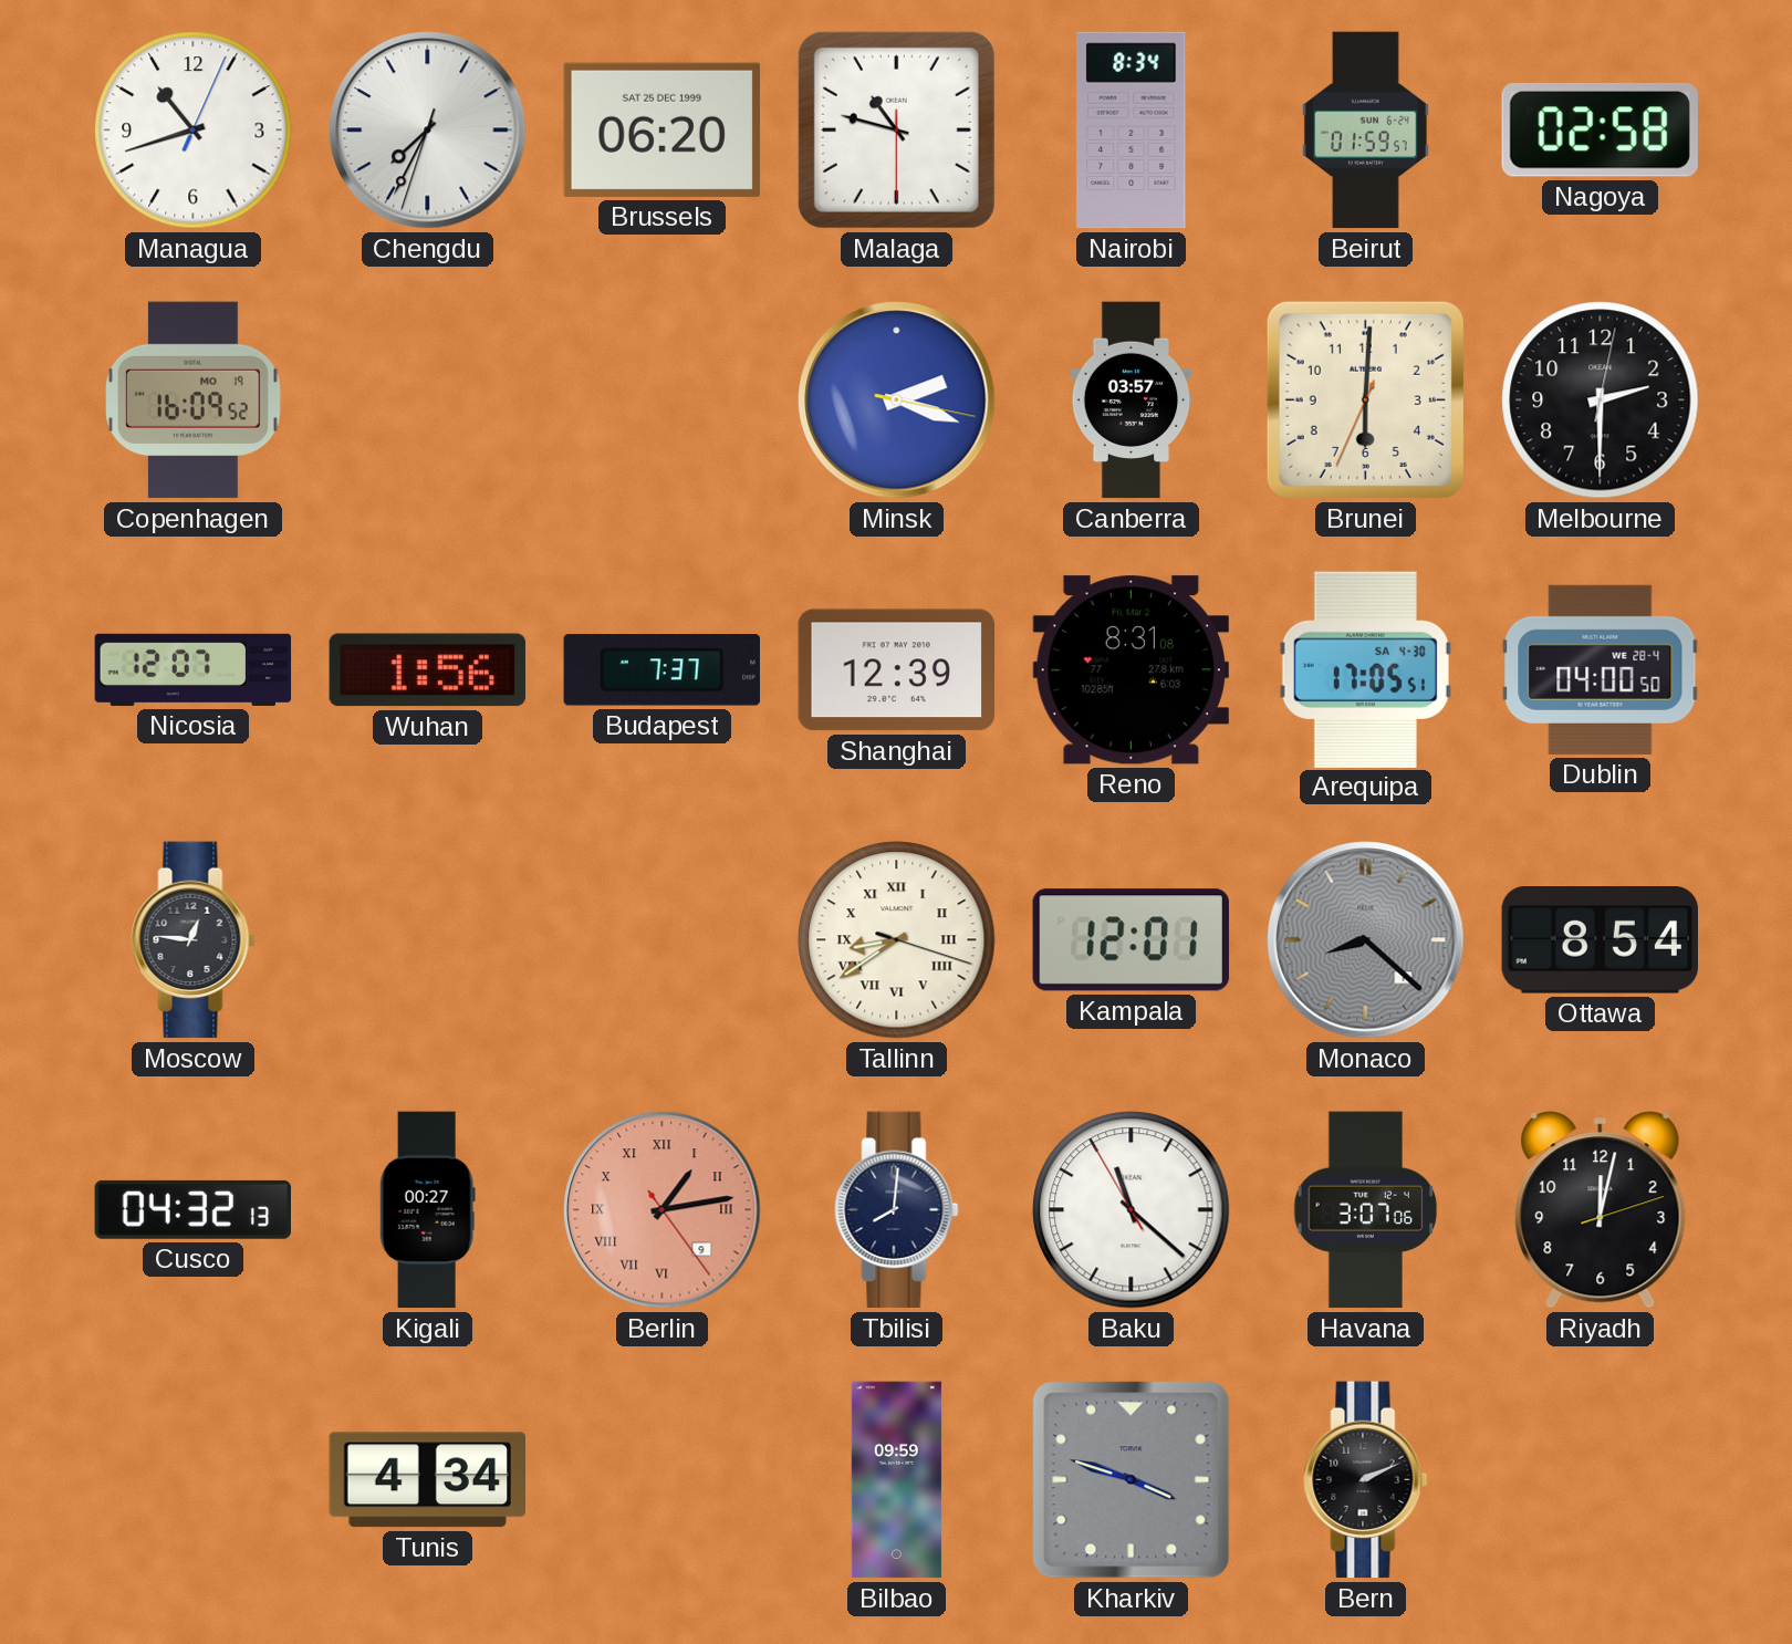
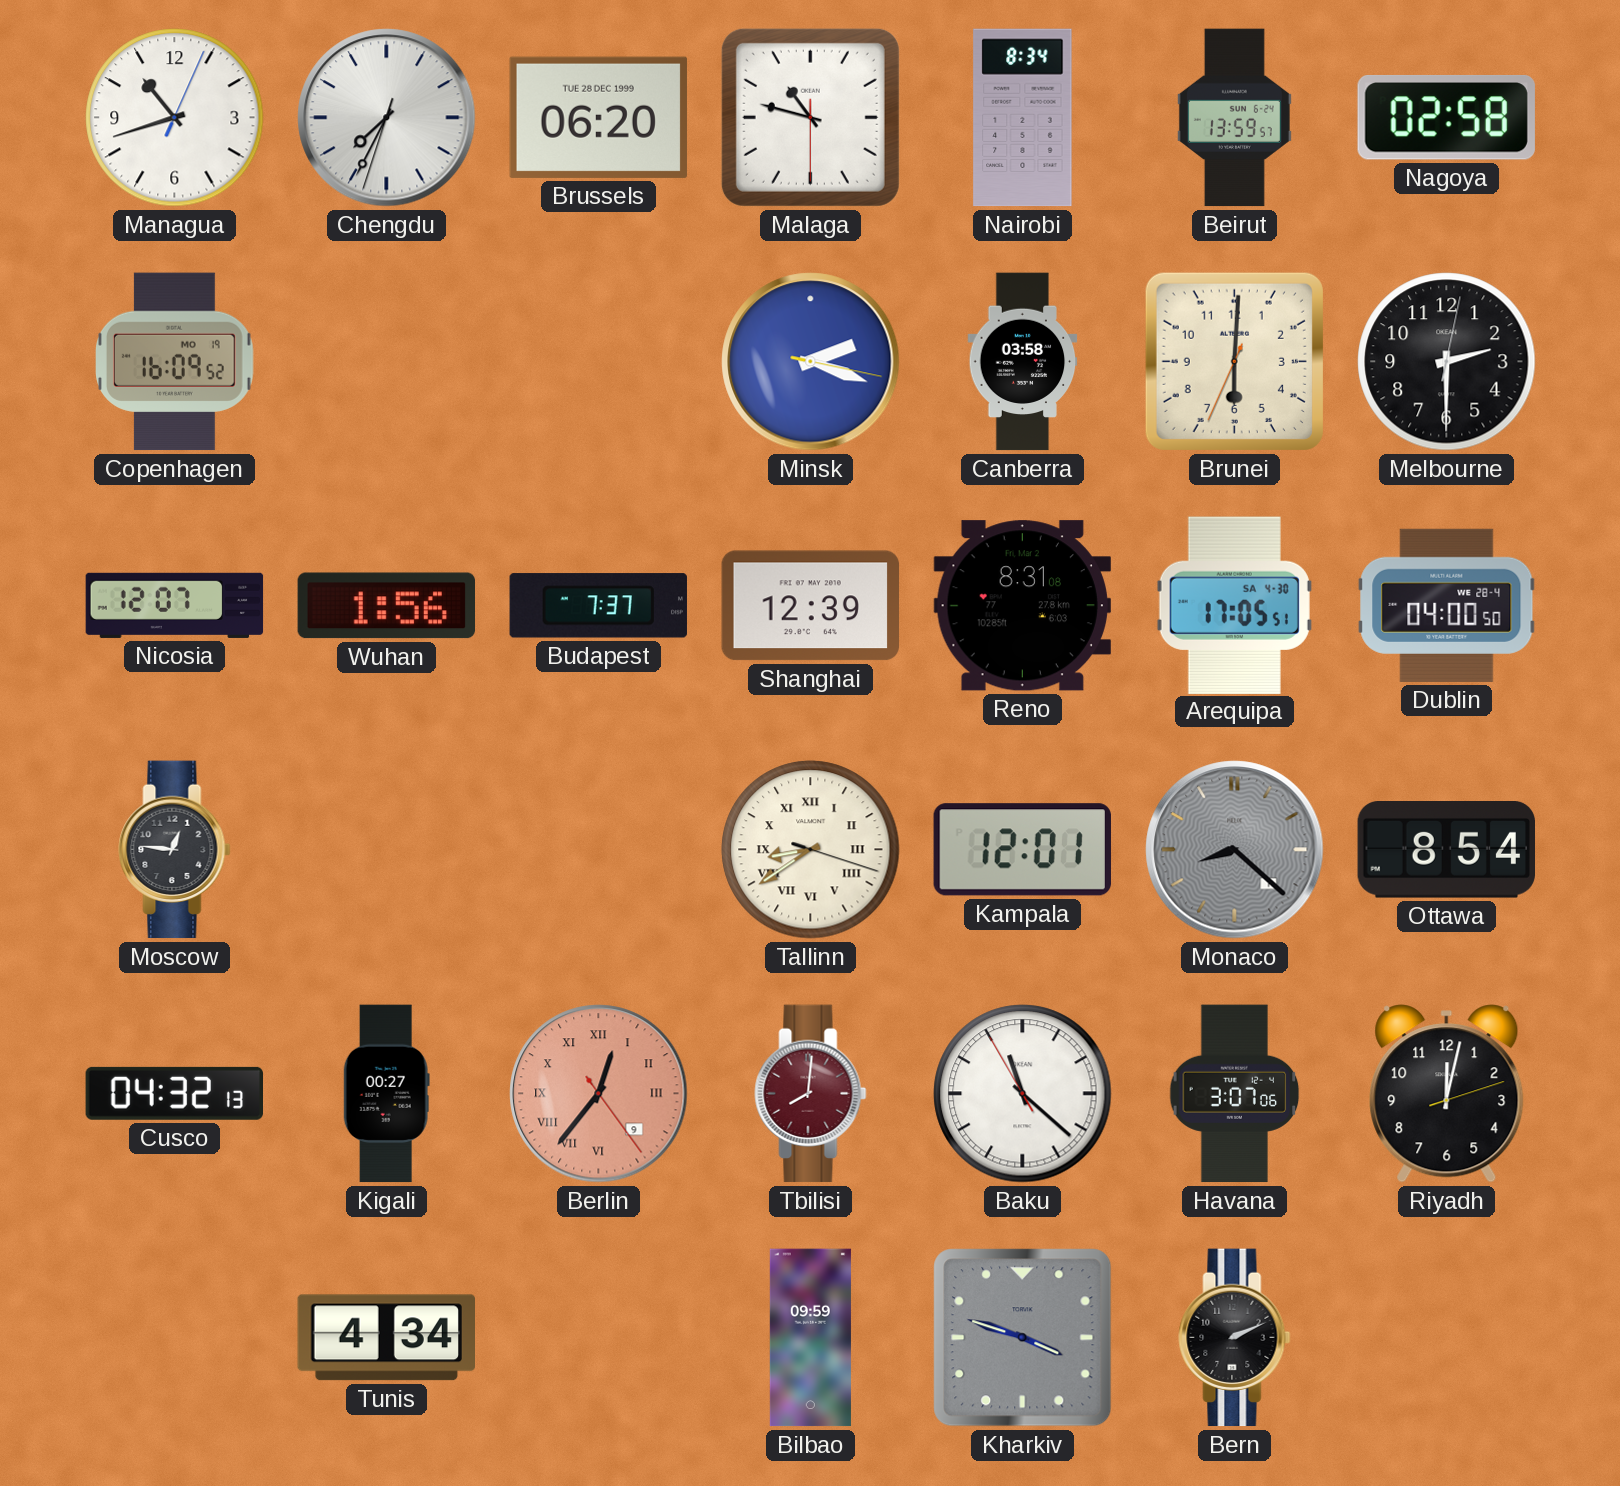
Brussels date: SAT 25 DEC 1999 -> TUE 28 DEC 1999 (598, 117)
Beirut: 01:59 -> 13:59 (1234, 118)
Canberra: 03:57 -> 03:58 (1023, 362)
Berlin: 1:13 -> 12:36 (599, 1094)
Tbilisi dial: navy -> burgundy (811, 1094)
